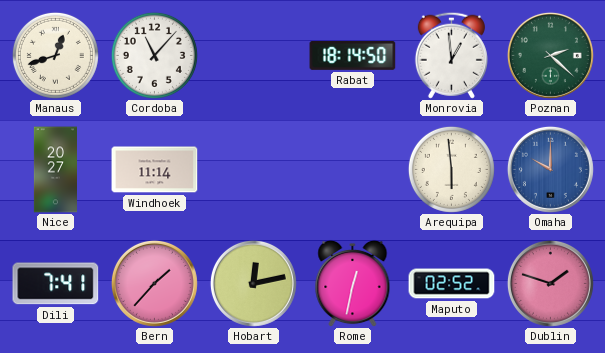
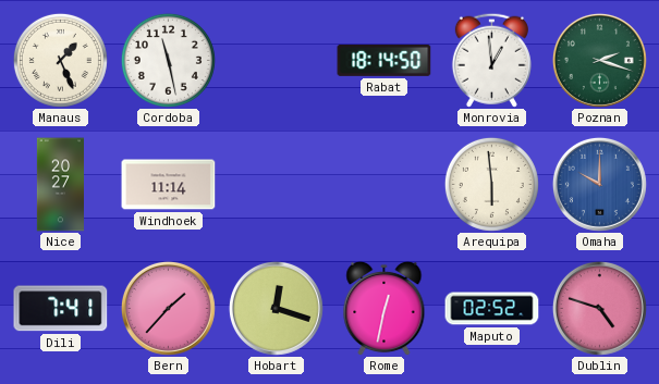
Manaus: 12:42 -> 1:26 (60, 60)
Cordoba: 11:07 -> 11:28 (168, 60)
Poznan: 2:22 -> 2:18 (599, 60)
Hobart: 12:13 -> 12:18 (276, 308)
Dublin: 1:48 -> 4:48 (599, 308)
